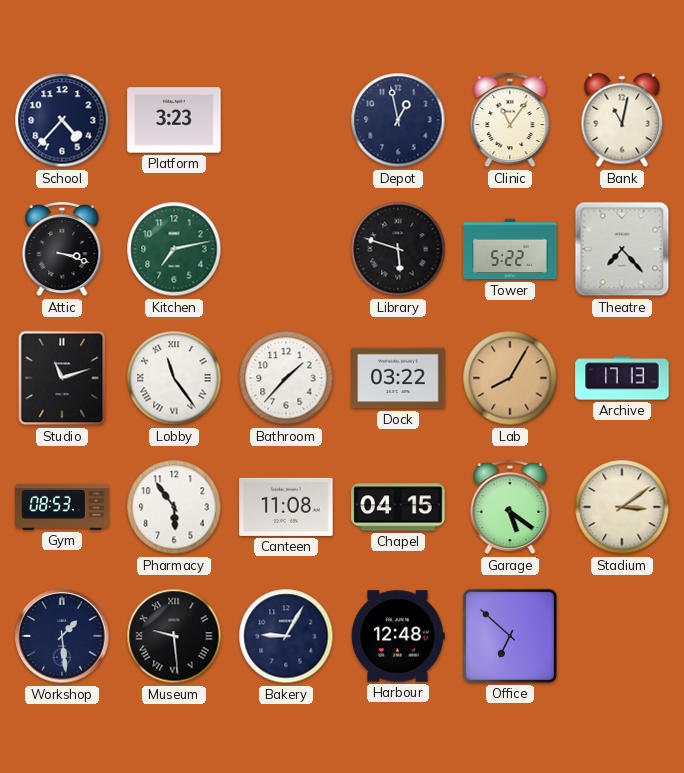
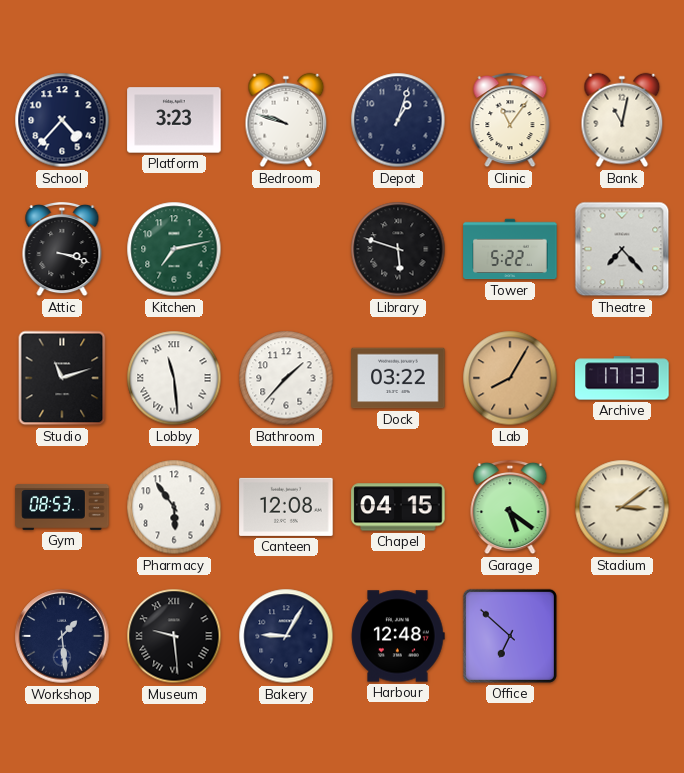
Bedroom: none -> 9:48 (286, 120)
Depot: 12:58 -> 1:03 (398, 120)
Lobby: 11:24 -> 11:29 (174, 378)
Canteen: 11:08 -> 12:08 (286, 507)
